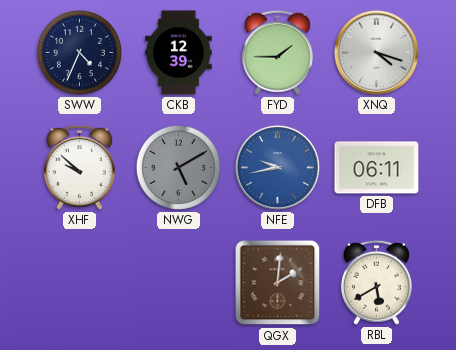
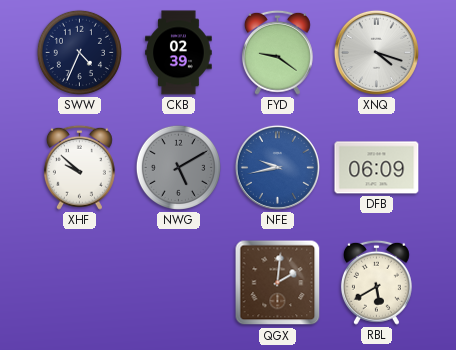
CKB: 12:39 -> 02:39 (179, 53)
FYD: 1:45 -> 9:21 (277, 52)
DFB: 06:11 -> 06:09 (377, 168)
